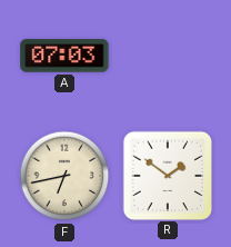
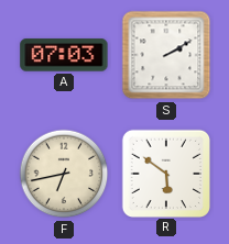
S: none -> 2:10 (166, 55)
R: 1:51 -> 5:51 (165, 173)
